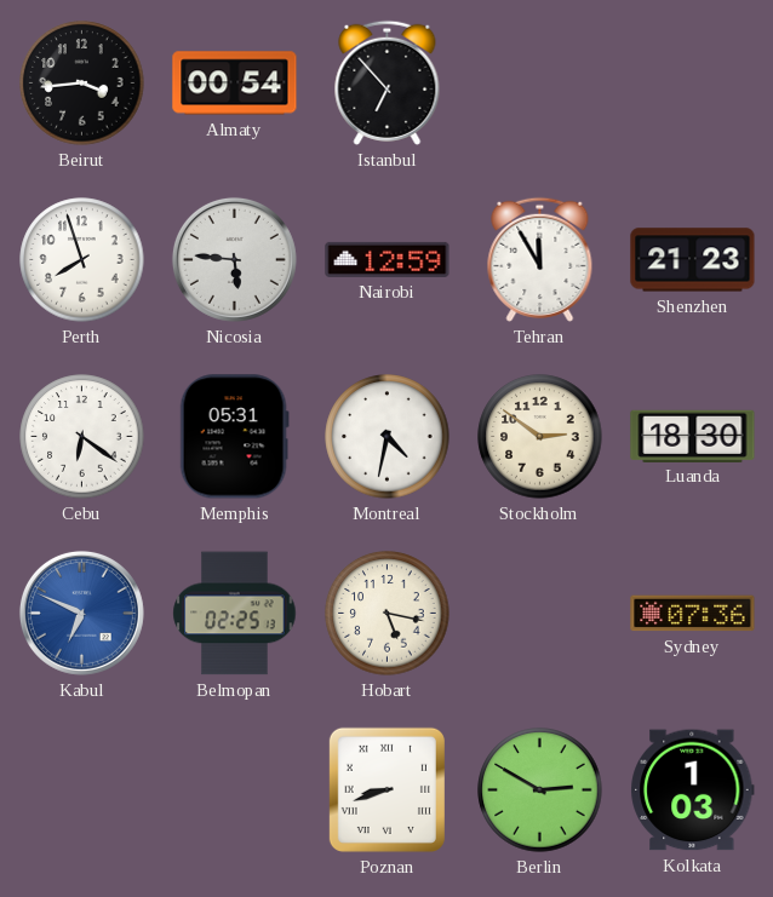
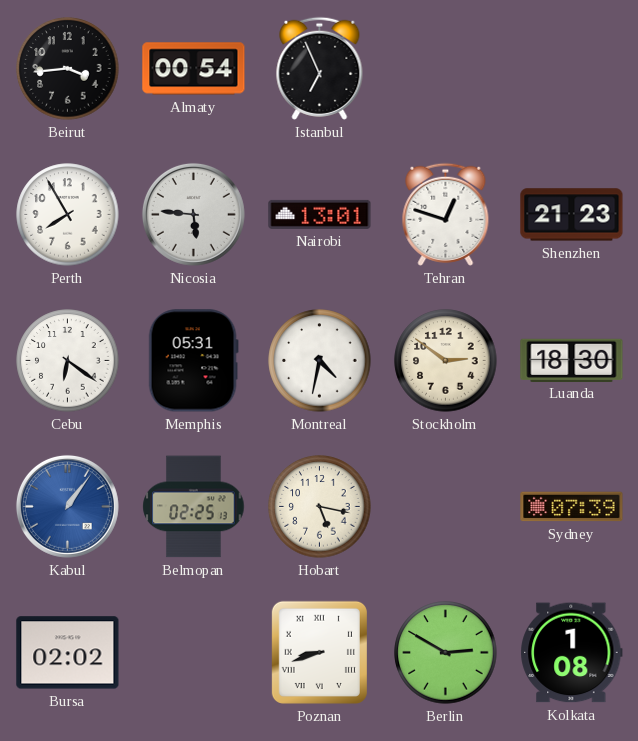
Istanbul: 6:53 -> 6:56 (320, 68)
Perth: 7:57 -> 7:55 (68, 215)
Nairobi: 12:59 -> 13:01 (320, 214)
Tehran: 11:55 -> 12:48 (446, 214)
Kabul: 6:49 -> 1:06 (67, 506)
Sydney: 07:36 -> 07:39 (572, 507)
Bursa: none -> 02:02 (68, 653)
Kolkata: 1:03 -> 1:08 (572, 653)
